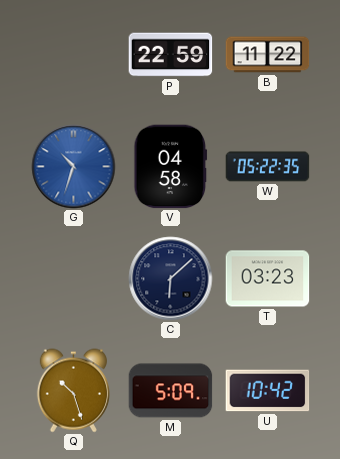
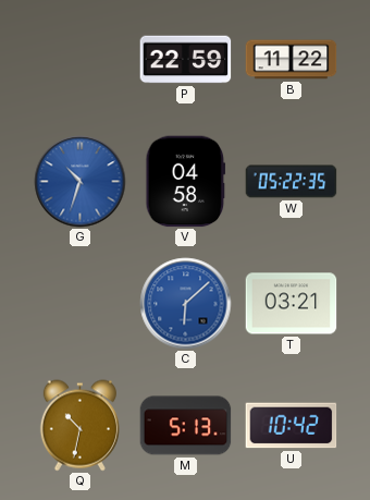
C dial: navy -> blue (186, 304)
T: 03:23 -> 03:21 (292, 304)
Q: 10:27 -> 10:32 (79, 426)
M: 5:09 -> 5:13 (186, 426)
